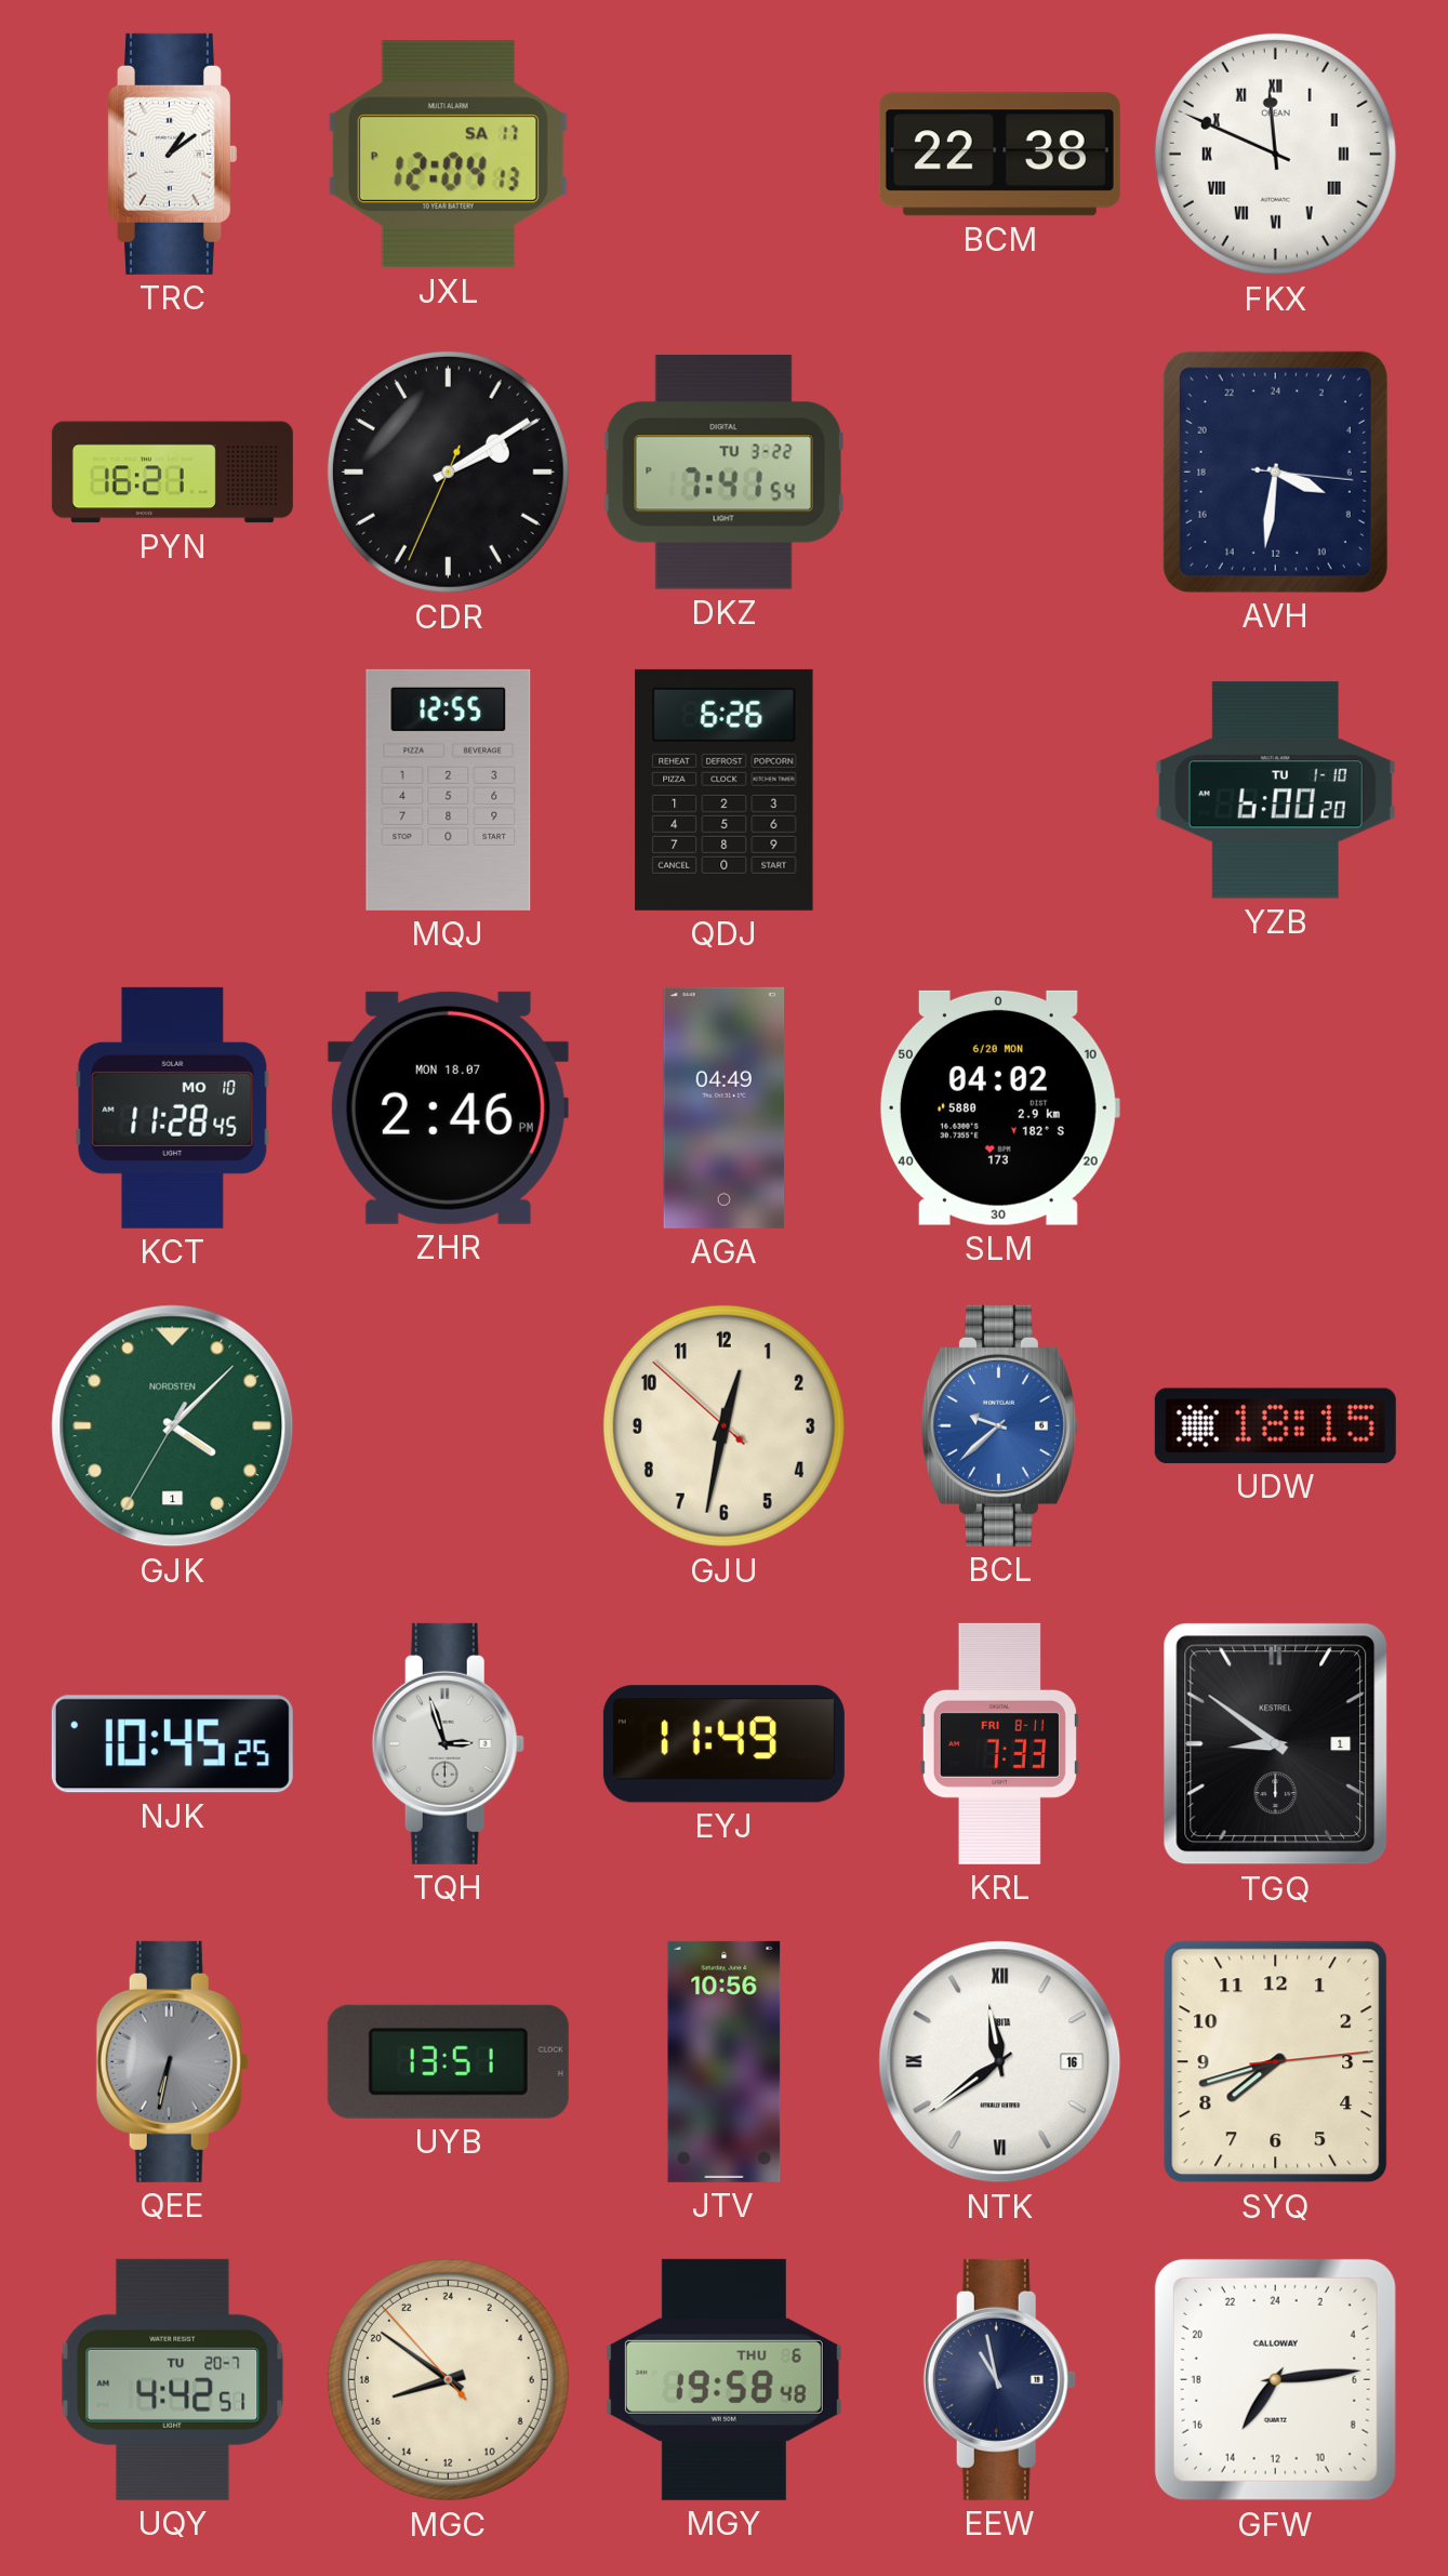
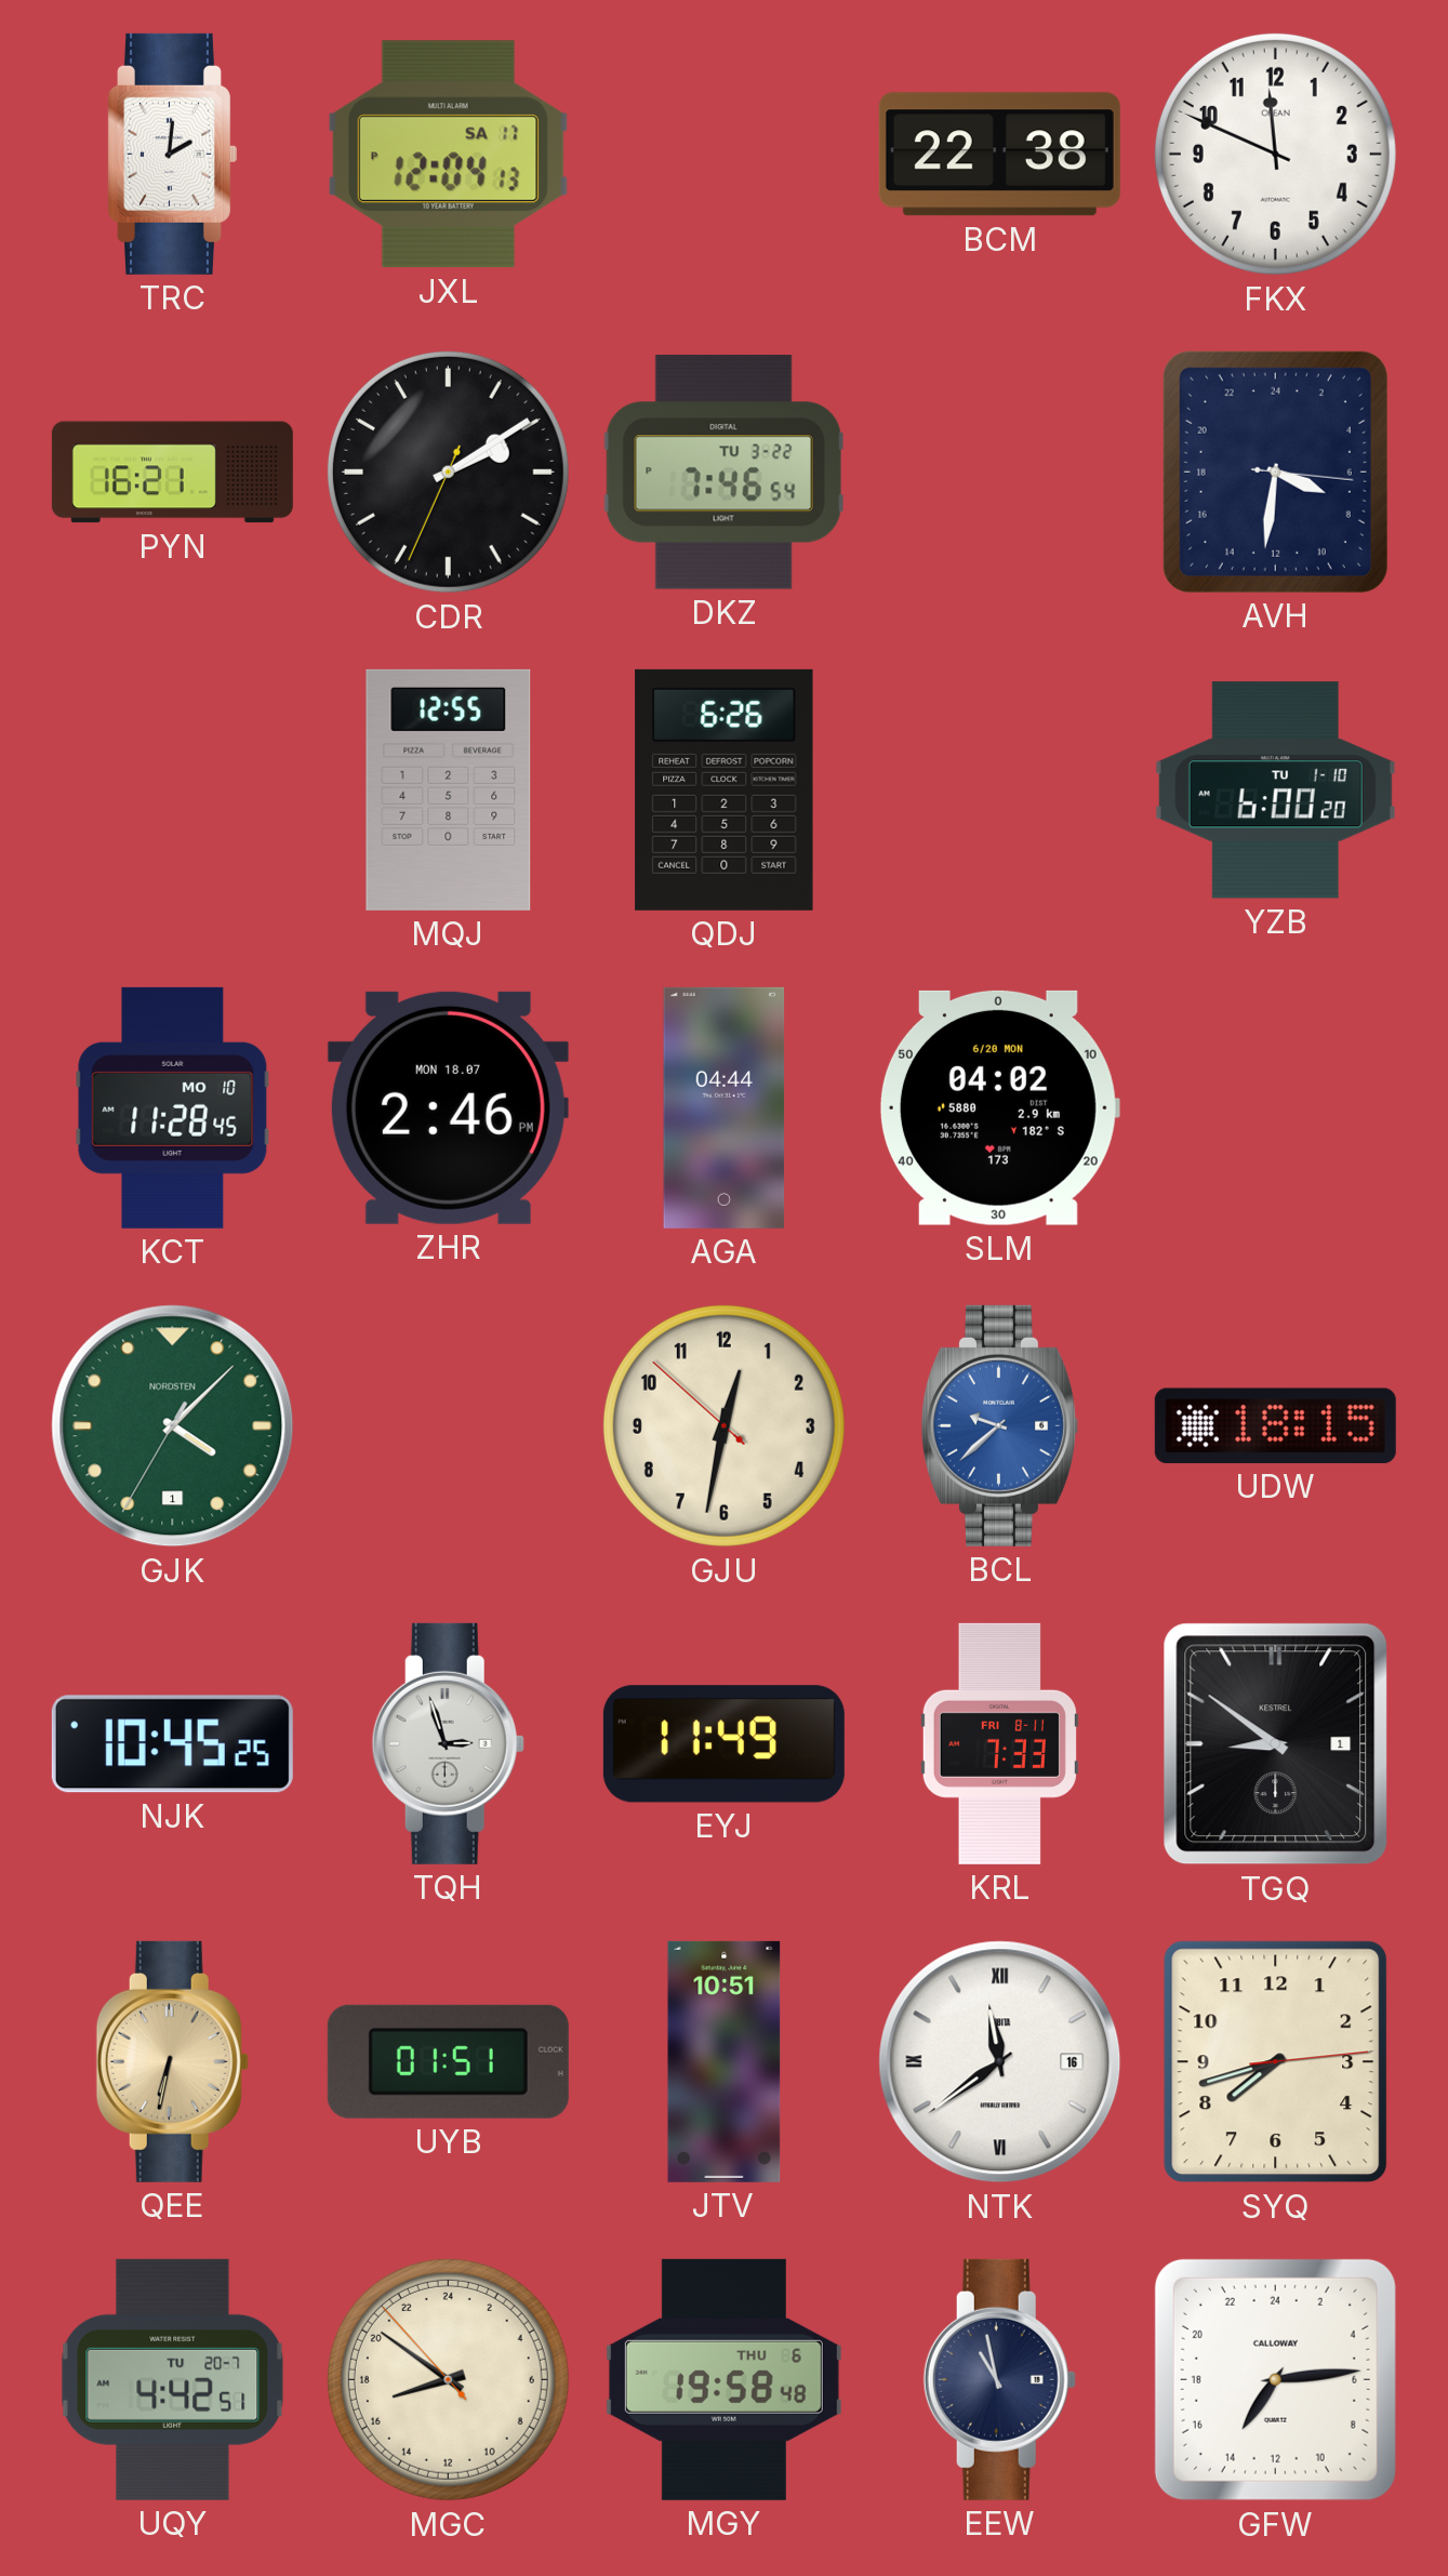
TRC: 1:09 -> 2:01 (172, 154)
FKX numerals: Roman -> Arabic (1275, 154)
DKZ: 7:41 -> 7:46 (723, 473)
AGA: 04:49 -> 04:44 (725, 1107)
QEE dial: grey -> champagne (172, 2061)
UYB: 13:51 -> 01:51 (448, 2061)
JTV: 10:56 -> 10:51 (725, 2061)
